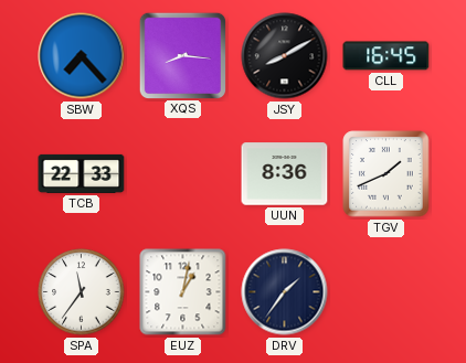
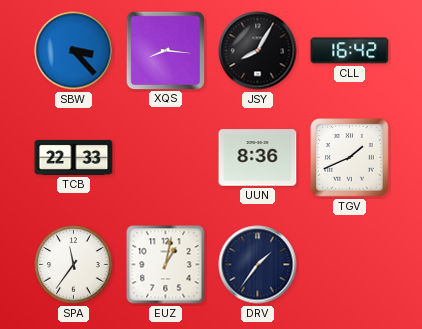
SBW: 7:23 -> 3:23 (74, 51)
JSY: 8:10 -> 8:05 (258, 51)
CLL: 16:45 -> 16:42 (350, 51)
